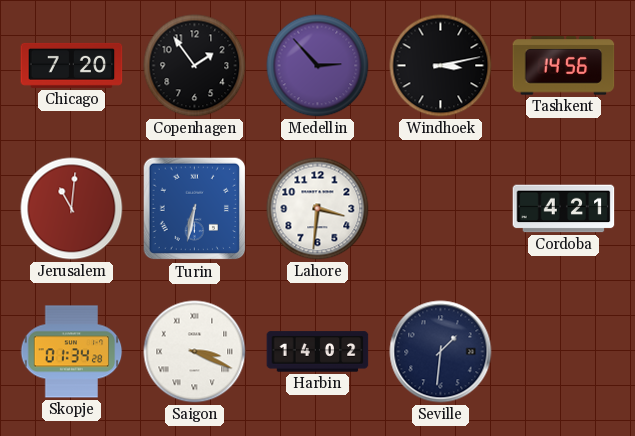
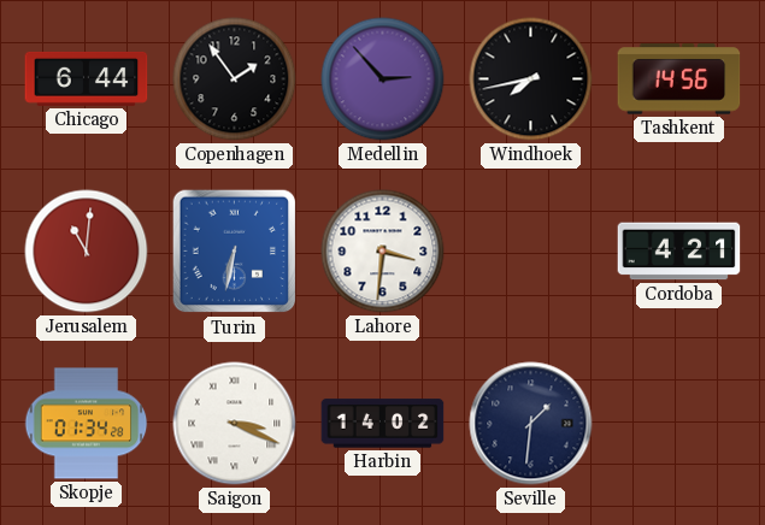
Chicago: 7:20 -> 6:44 (87, 78)
Windhoek: 3:13 -> 7:43 (531, 79)
